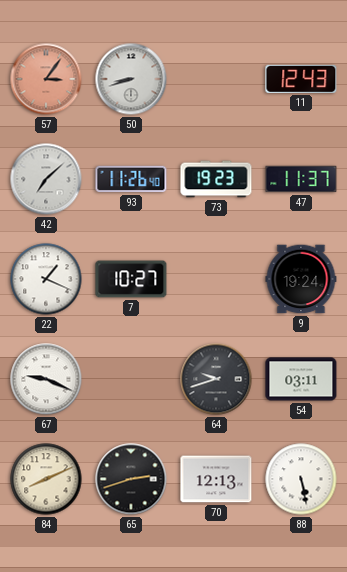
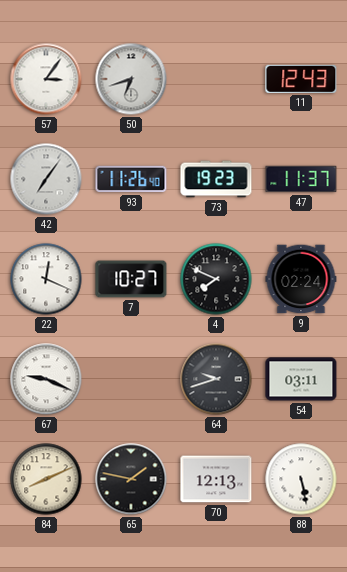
57 dial: salmon -> white (46, 79)
50: 8:42 -> 6:42 (131, 79)
42: 7:08 -> 7:06 (46, 179)
22: 1:19 -> 12:19 (46, 279)
4: none -> 7:49 (216, 279)
9: 19:24 -> 02:24 (301, 279)
65: 2:42 -> 1:47 (131, 479)
